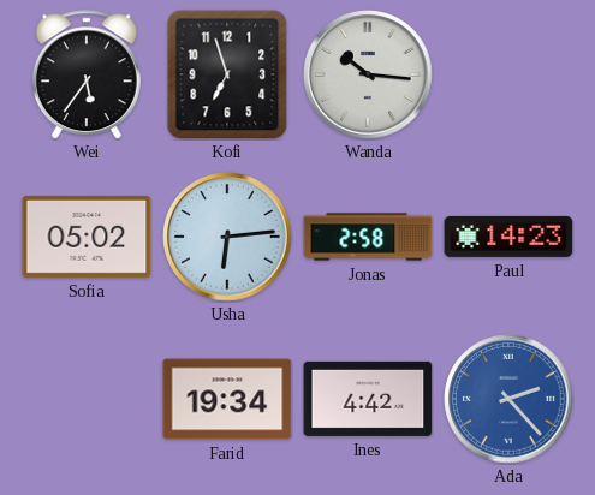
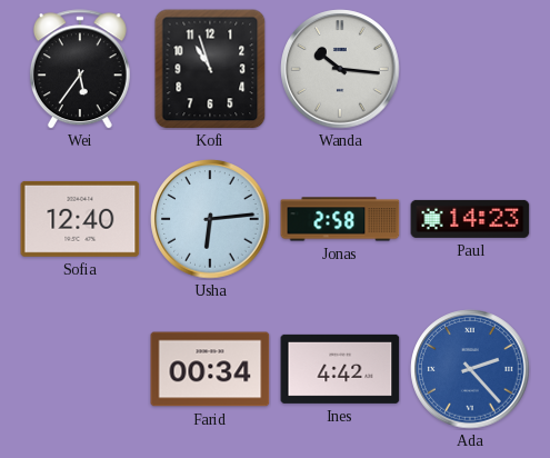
Kofi: 6:57 -> 10:57 (210, 69)
Sofia: 05:02 -> 12:40 (80, 219)
Farid: 19:34 -> 00:34 (210, 369)
